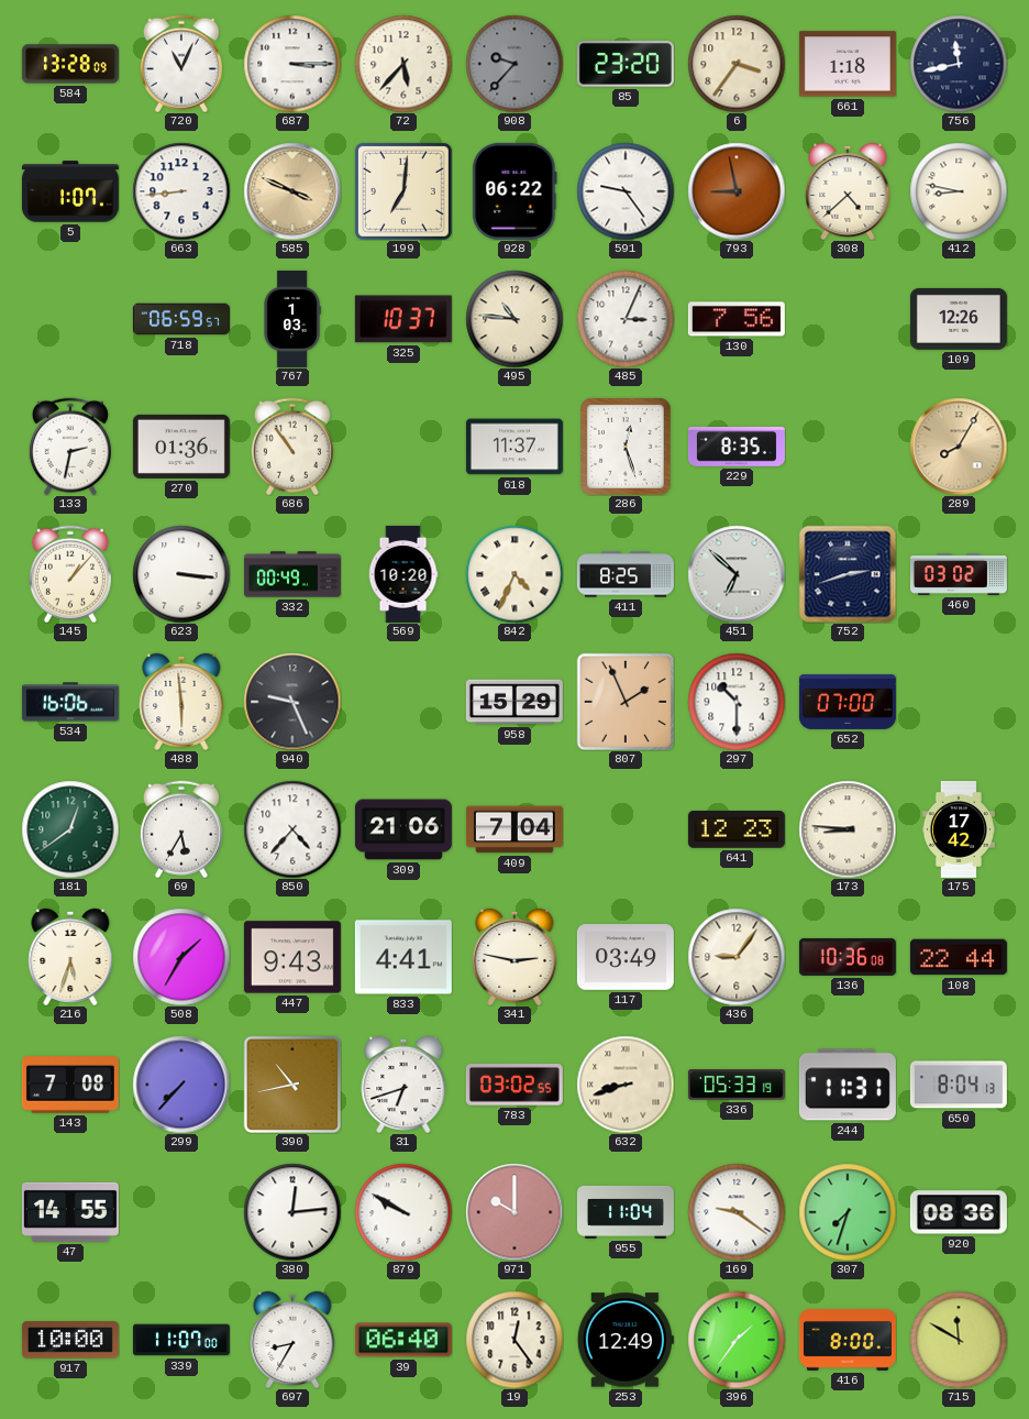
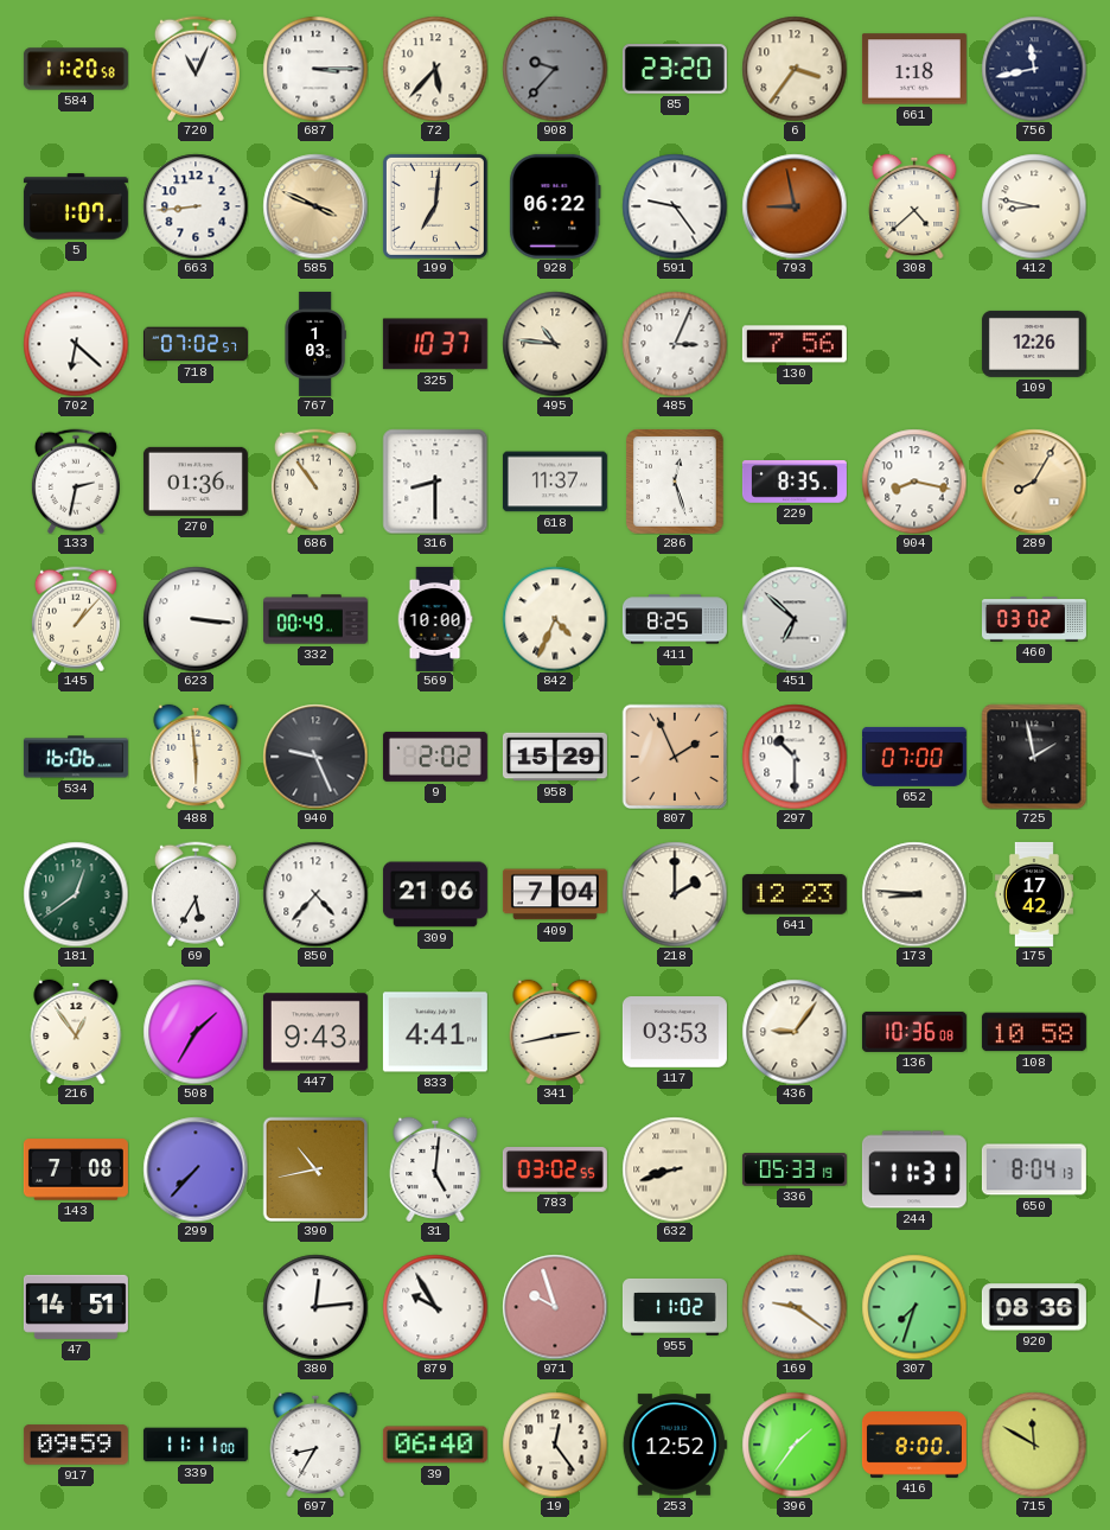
584: 13:28 -> 11:20 (76, 69)
702: none -> 6:22 (76, 344)
718: 06:59 -> 07:02 (196, 344)
316: none -> 8:30 (435, 482)
904: none -> 8:17 (914, 482)
569: 10:20 -> 10:00 (435, 619)
752: 2:42 -> none (848, 574)
9: none -> 2:02 (435, 757)
725: none -> 1:58 (1034, 757)
218: none -> 2:00 (675, 894)
216: 5:33 -> 12:54 (76, 1032)
341: 2:47 -> 2:43 (555, 1032)
117: 03:49 -> 03:53 (675, 1033)
108: 22:44 -> 10:58 (1034, 1032)
31: 6:42 -> 5:01 (435, 1169)
47: 14:55 -> 14:51 (76, 1307)
879: 9:50 -> 9:55 (435, 1307)
971: 10:00 -> 9:57 (555, 1307)
955: 11:04 -> 11:02 (675, 1307)
917: 10:00 -> 09:59 (76, 1445)
339: 11:07 -> 11:11 (196, 1445)
253: 12:49 -> 12:52 (675, 1445)
